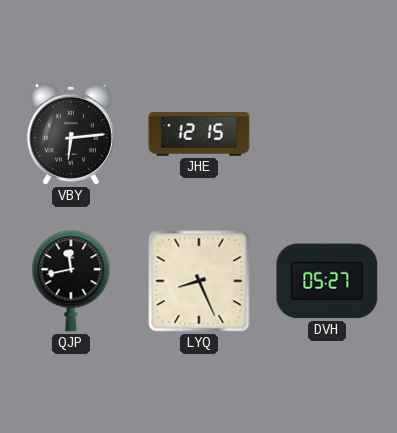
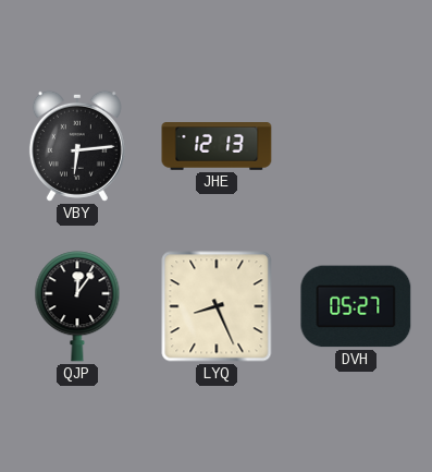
JHE: 12:15 -> 12:13 (217, 147)
QJP: 11:43 -> 12:06 (77, 306)
